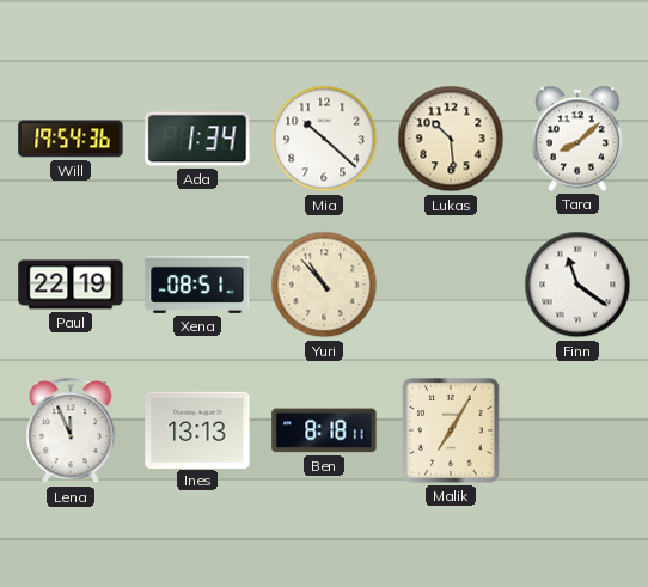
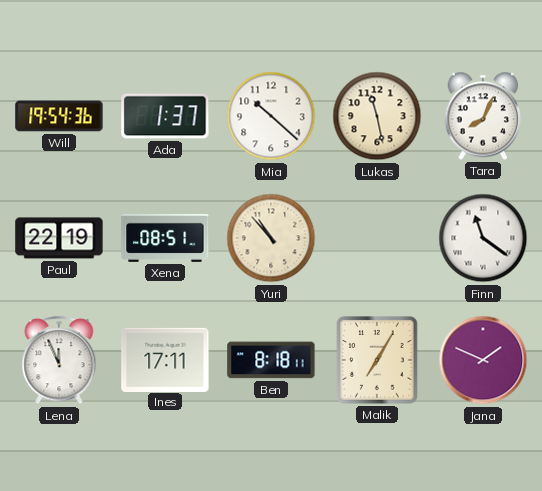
Ada: 1:34 -> 1:37 (165, 116)
Lukas: 10:29 -> 11:28 (377, 116)
Tara: 8:08 -> 8:04 (483, 116)
Ines: 13:13 -> 17:11 (165, 359)
Jana: none -> 1:49 (483, 360)
